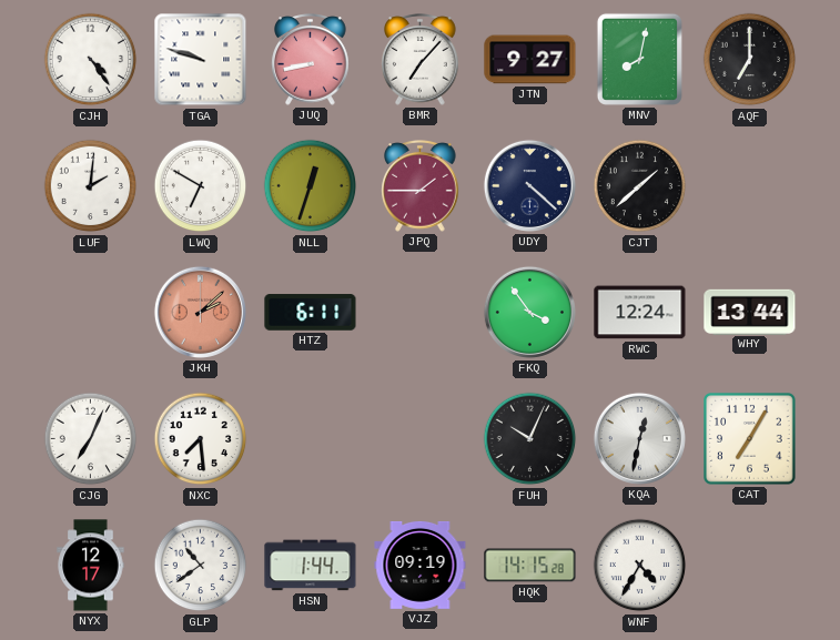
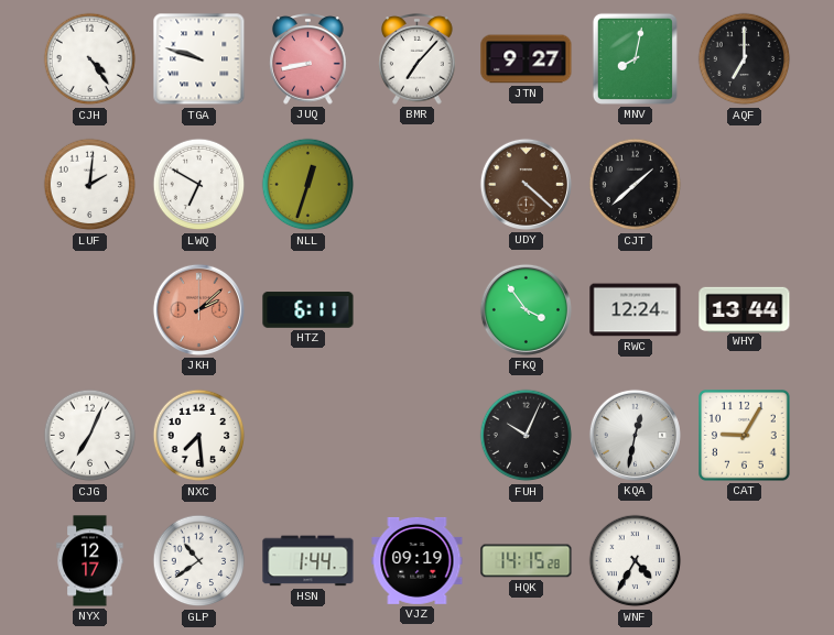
JPQ: 1:45 -> none (421, 186)
UDY dial: navy -> brown (526, 184)
CAT: 7:05 -> 9:05 (745, 436)
